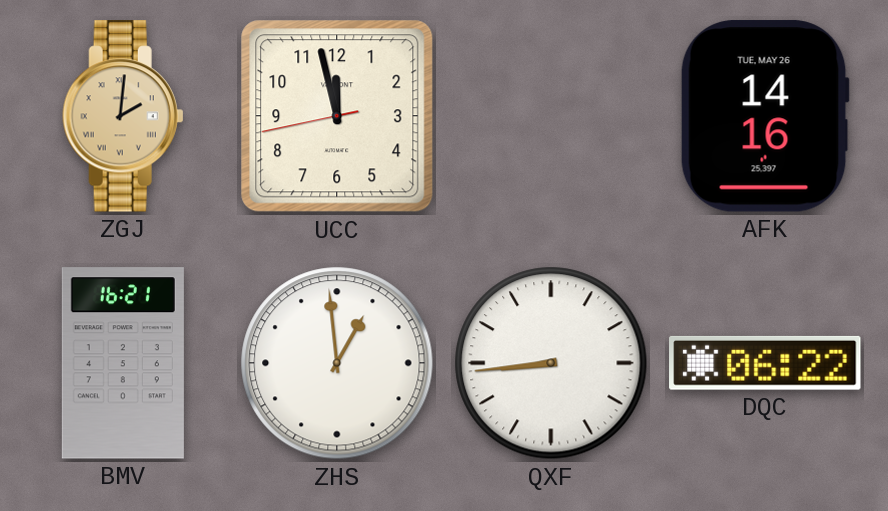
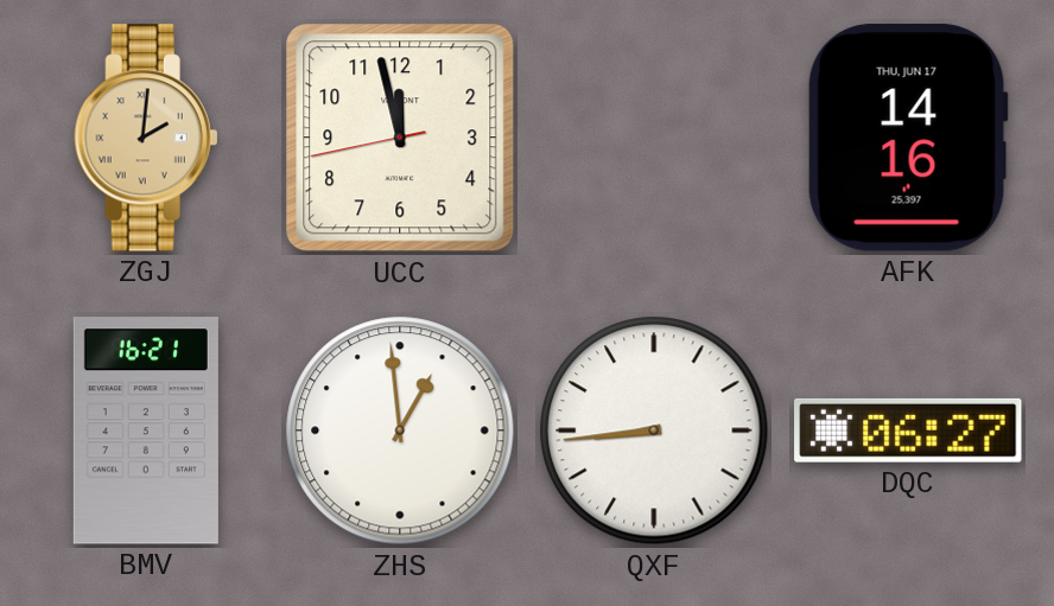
AFK date: TUE, MAY 26 -> THU, JUN 17 (908, 138)
DQC: 06:22 -> 06:27 (908, 430)
